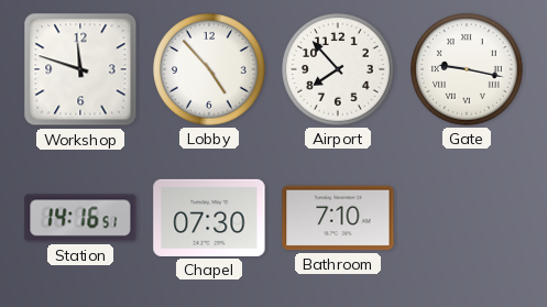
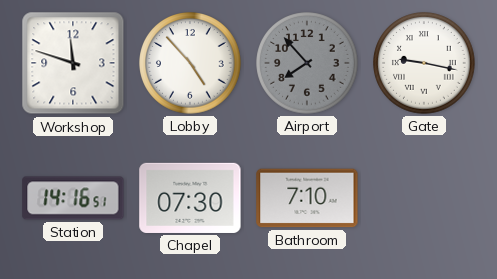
Airport dial: white -> grey (307, 63)
